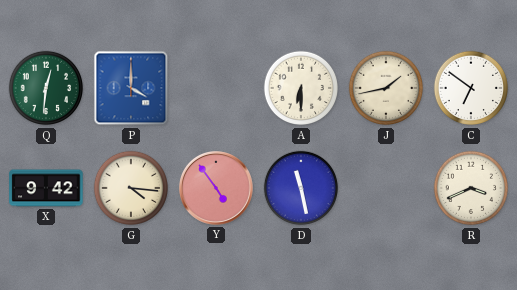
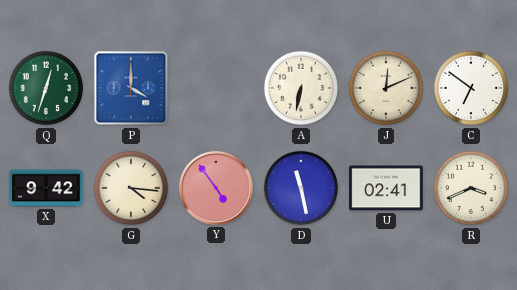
Q: 12:31 -> 12:33 (46, 88)
A: 6:30 -> 6:32 (301, 88)
J: 1:43 -> 12:11 (386, 88)
U: none -> 02:41 (386, 188)
